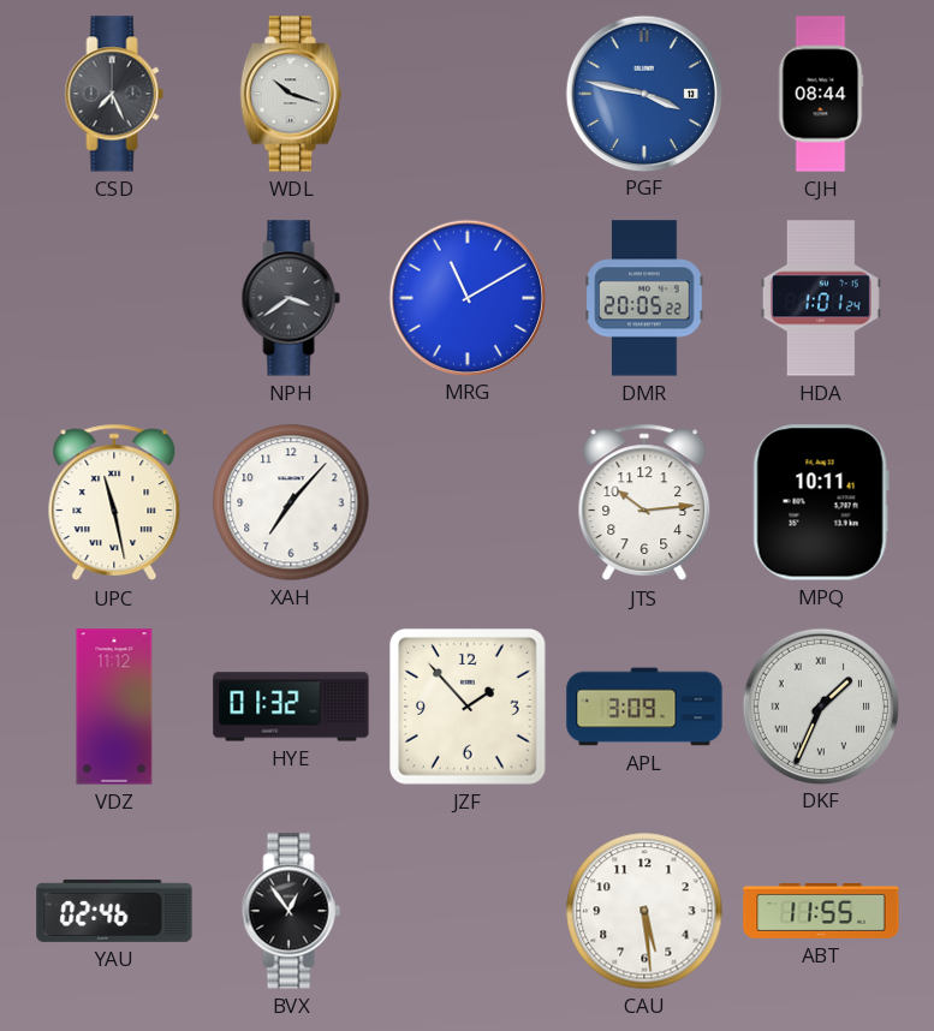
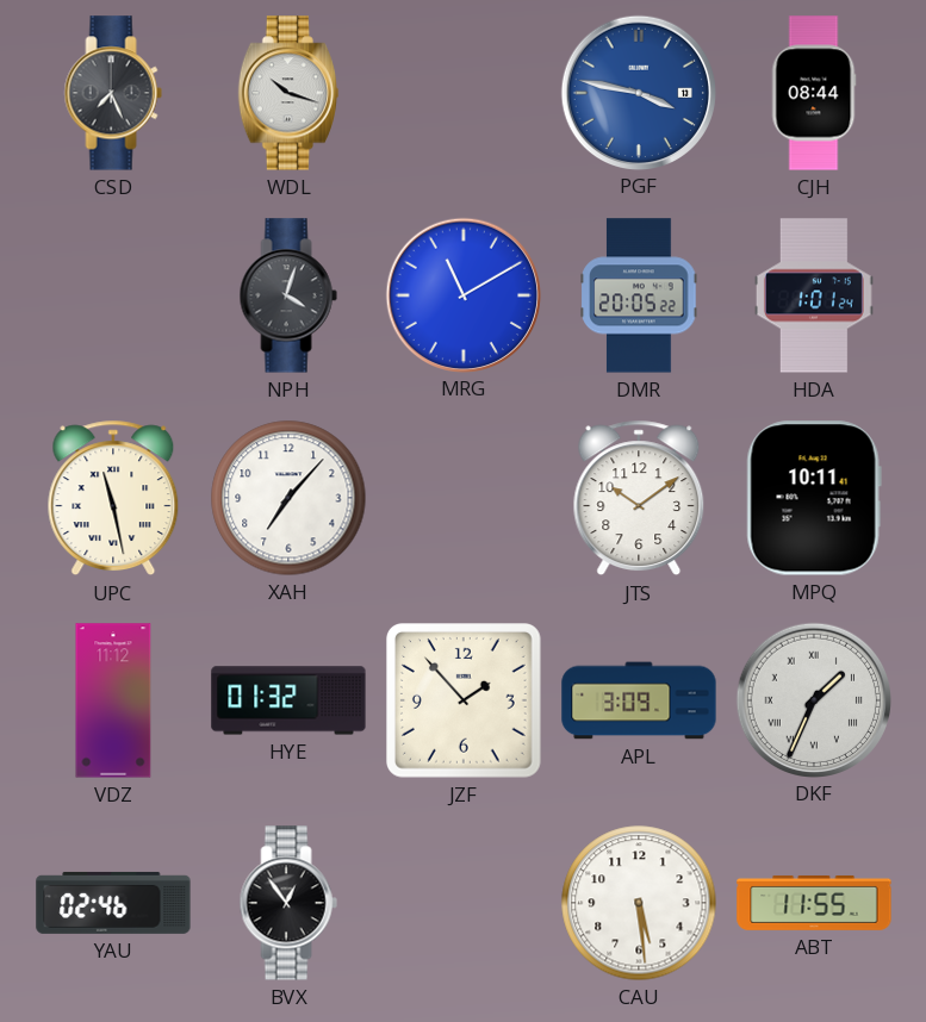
NPH: 3:39 -> 4:03 (288, 295)
JTS: 10:14 -> 10:09 (639, 498)
